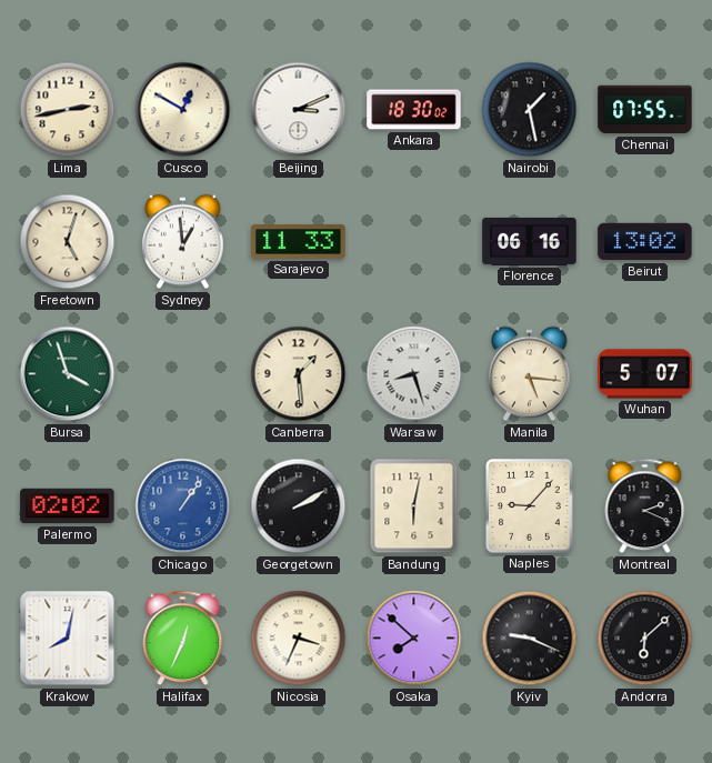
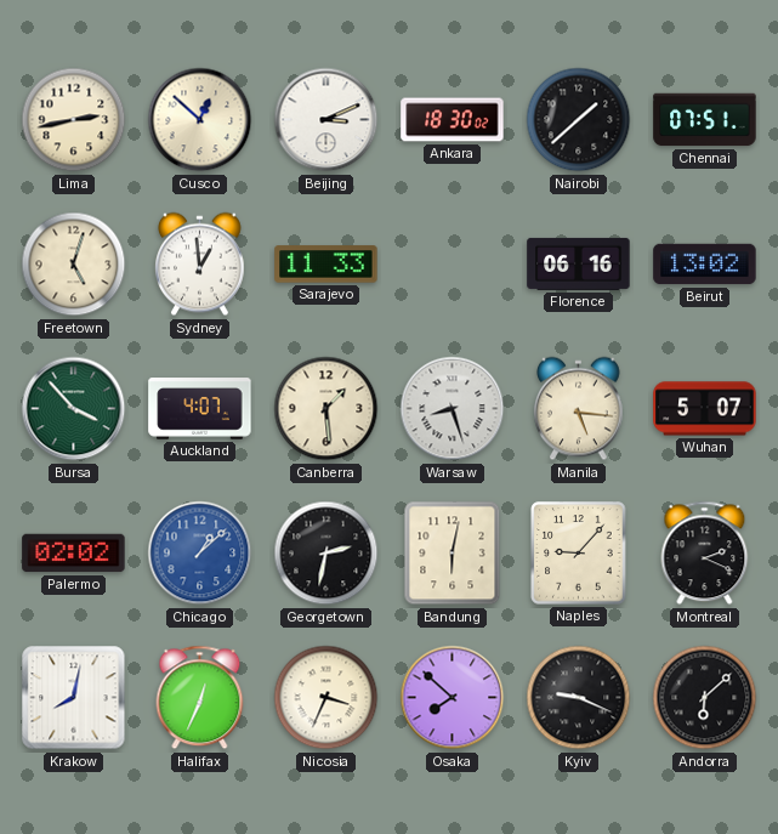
Cusco: 12:50 -> 12:52 (200, 120)
Nairobi: 1:28 -> 1:38 (579, 120)
Chennai: 07:55 -> 07:51 (705, 120)
Bursa: 3:57 -> 3:53 (74, 409)
Auckland: none -> 4:07 (200, 409)
Chicago: 1:06 -> 1:08 (200, 554)
Georgetown: 2:10 -> 2:32 (326, 554)
